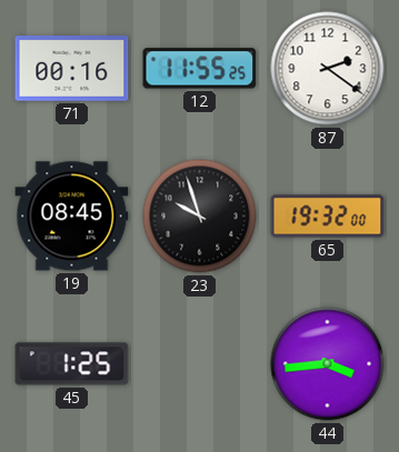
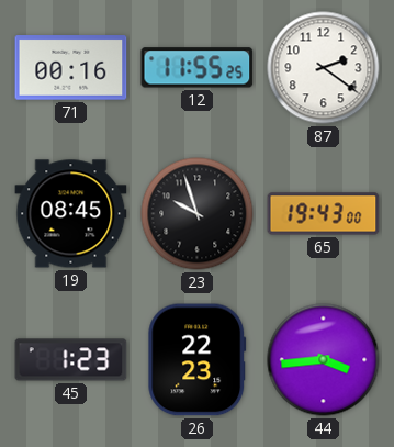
65: 19:32 -> 19:43 (324, 214)
45: 1:25 -> 1:23 (71, 360)
26: none -> 22:23 (198, 360)
